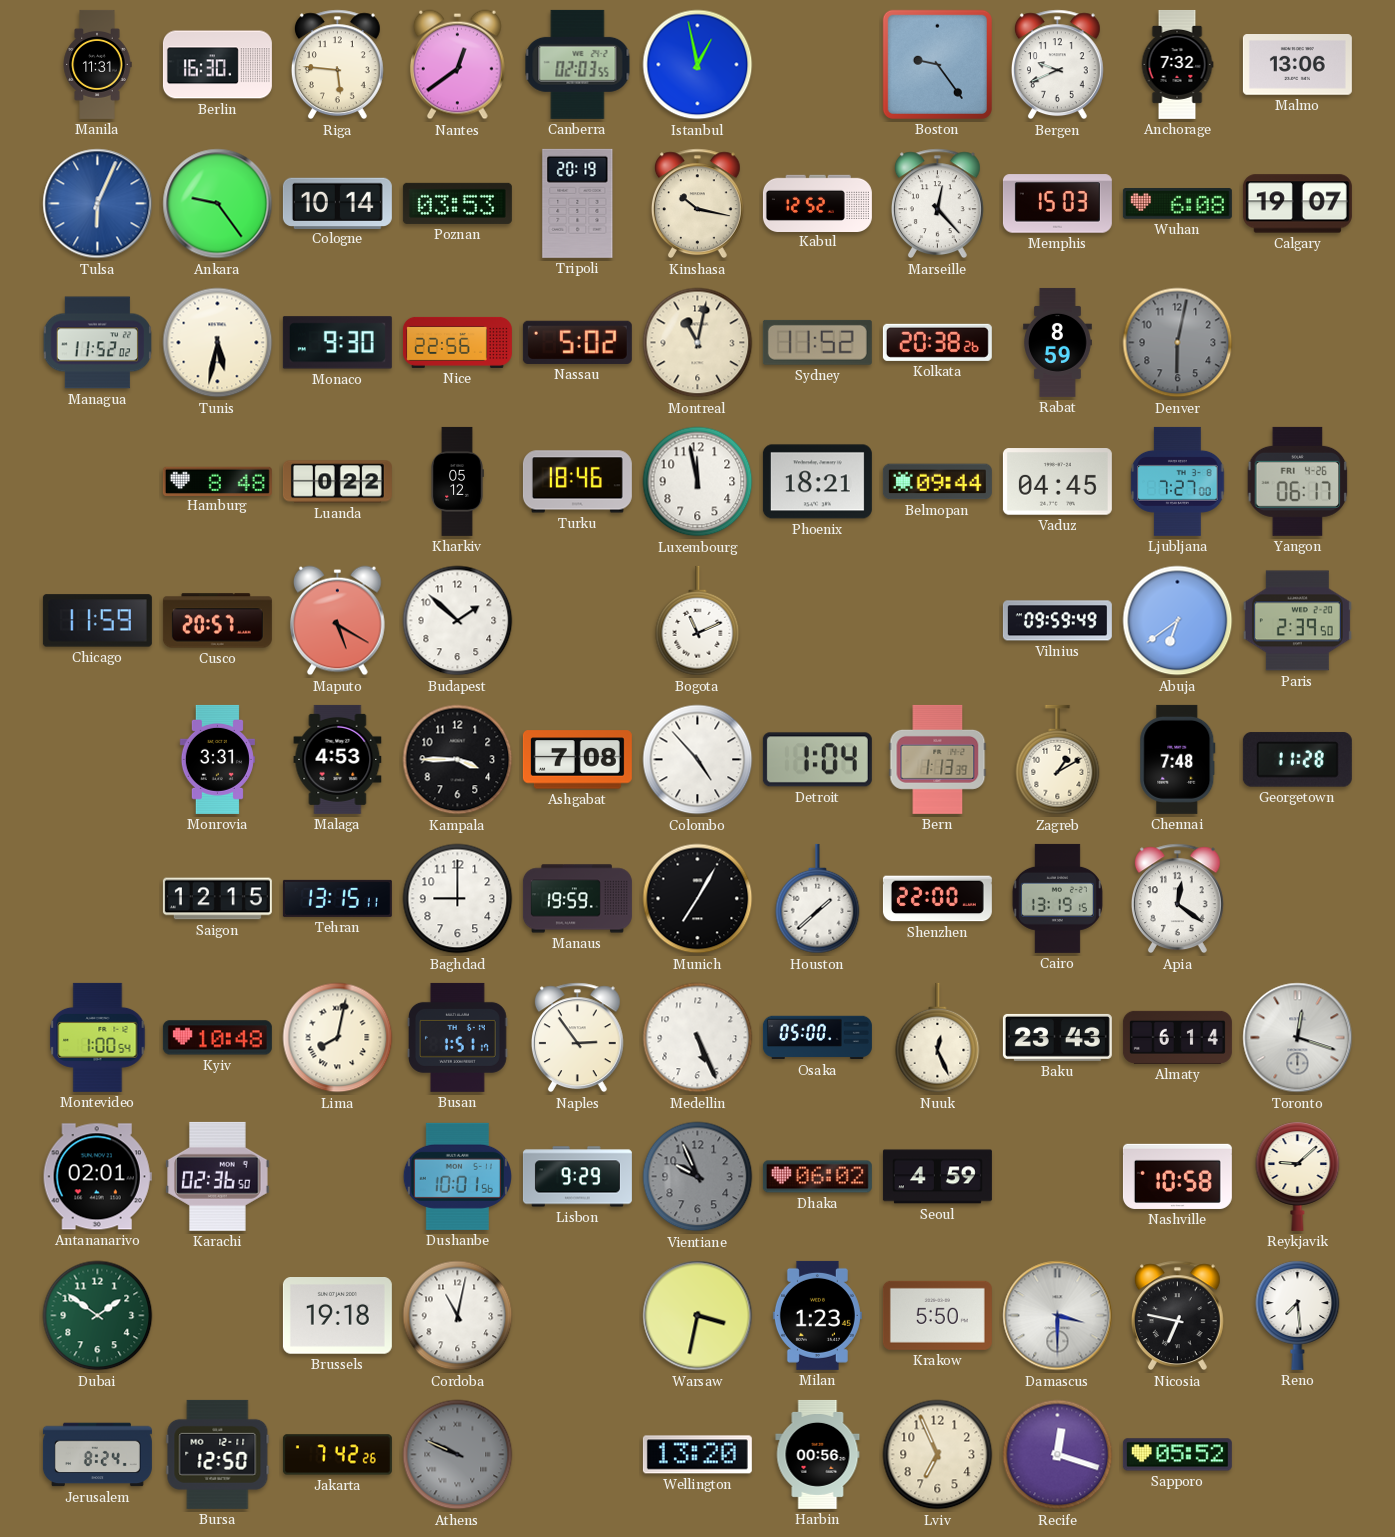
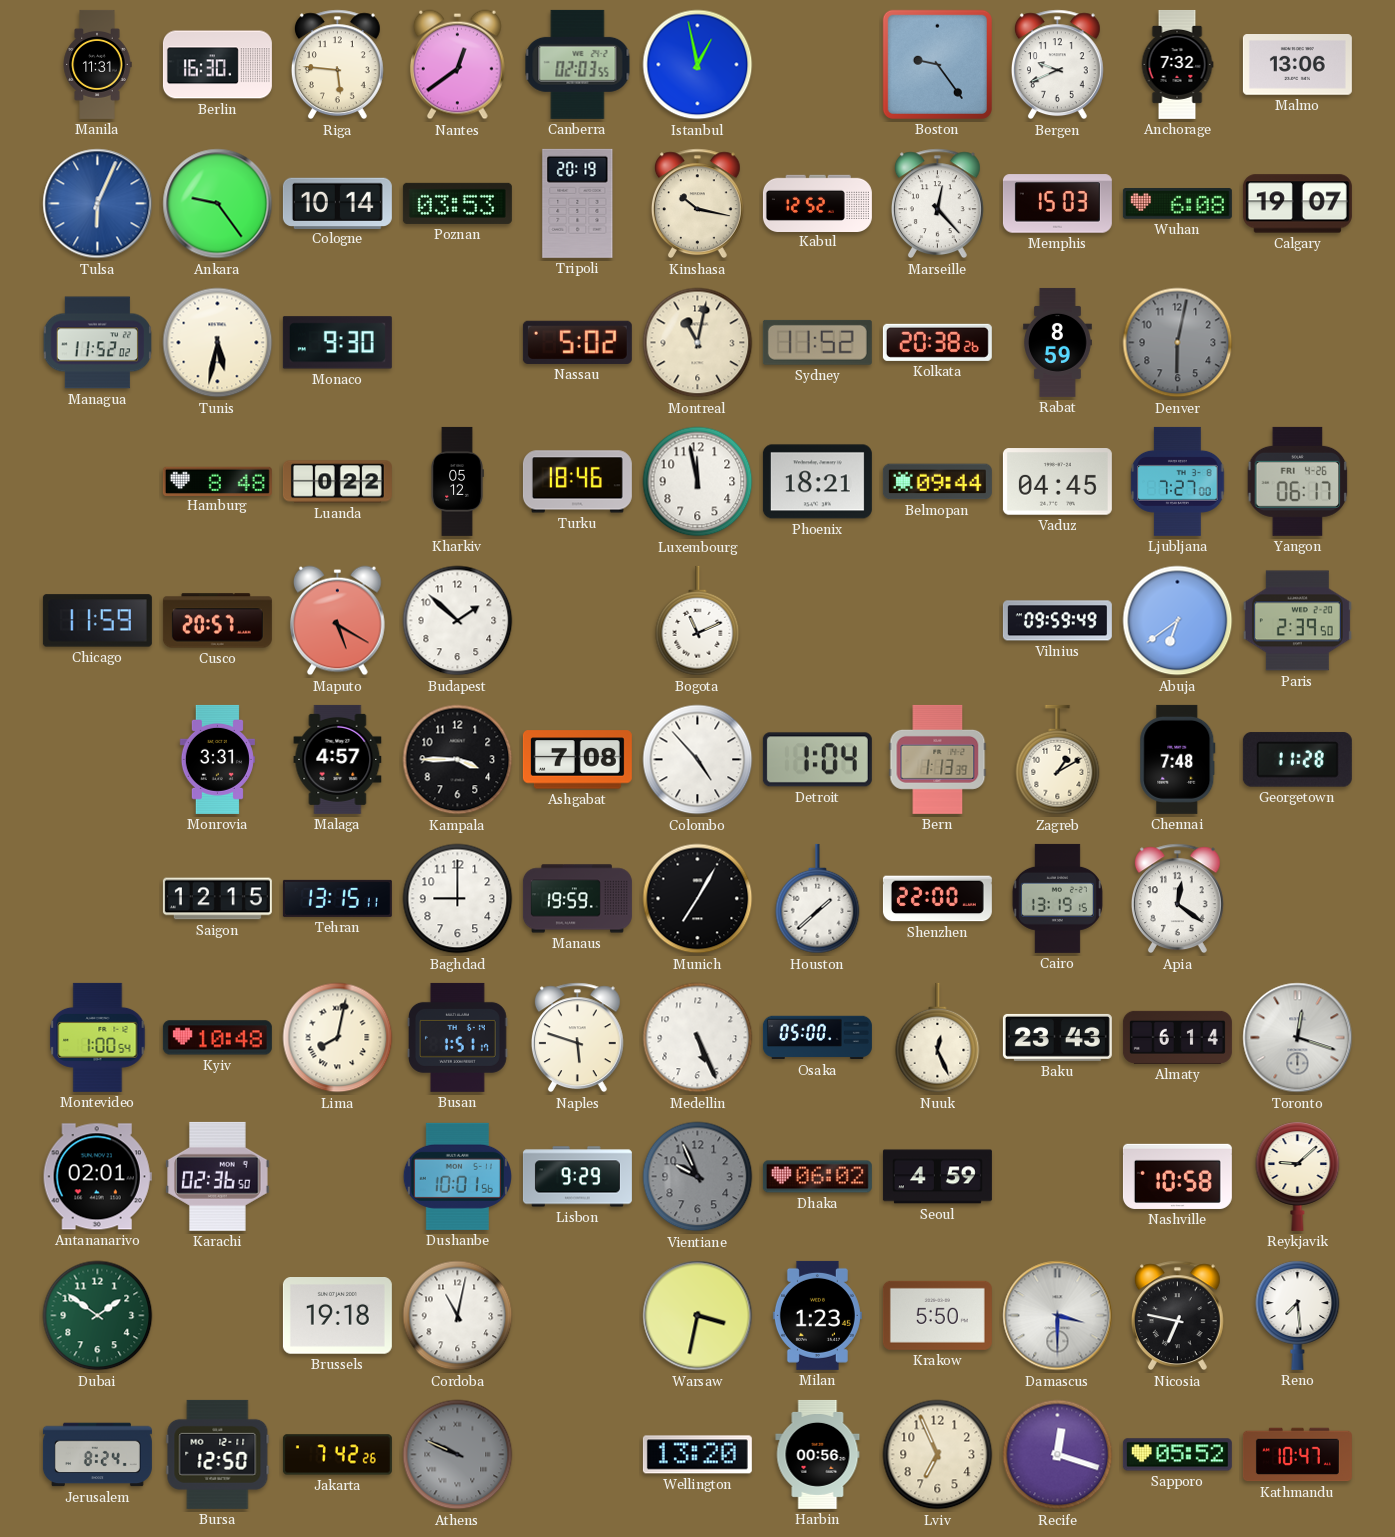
Nice: 22:56 -> none (457, 342)
Malaga: 4:53 -> 4:57 (338, 759)
Naples: 2:54 -> 5:48 (577, 1038)
Kathmandu: none -> 10:47 (1297, 1455)
